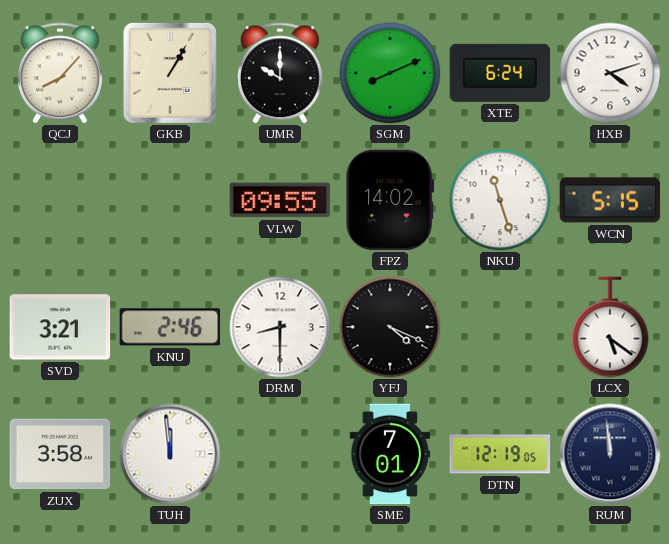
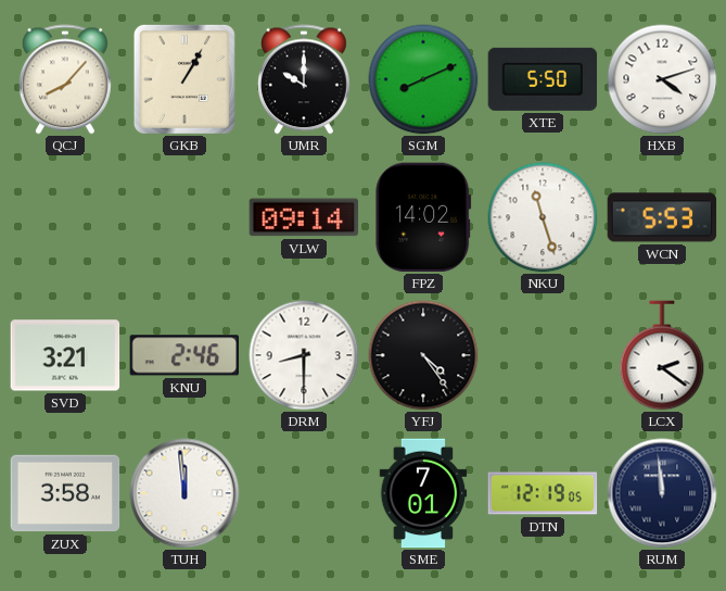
XTE: 6:24 -> 5:50 (543, 79)
VLW: 09:55 -> 09:14 (304, 217)
WCN: 5:15 -> 5:53 (662, 217)
YFJ: 4:19 -> 4:24 (423, 355)
LCX: 5:21 -> 2:21 (662, 355)
